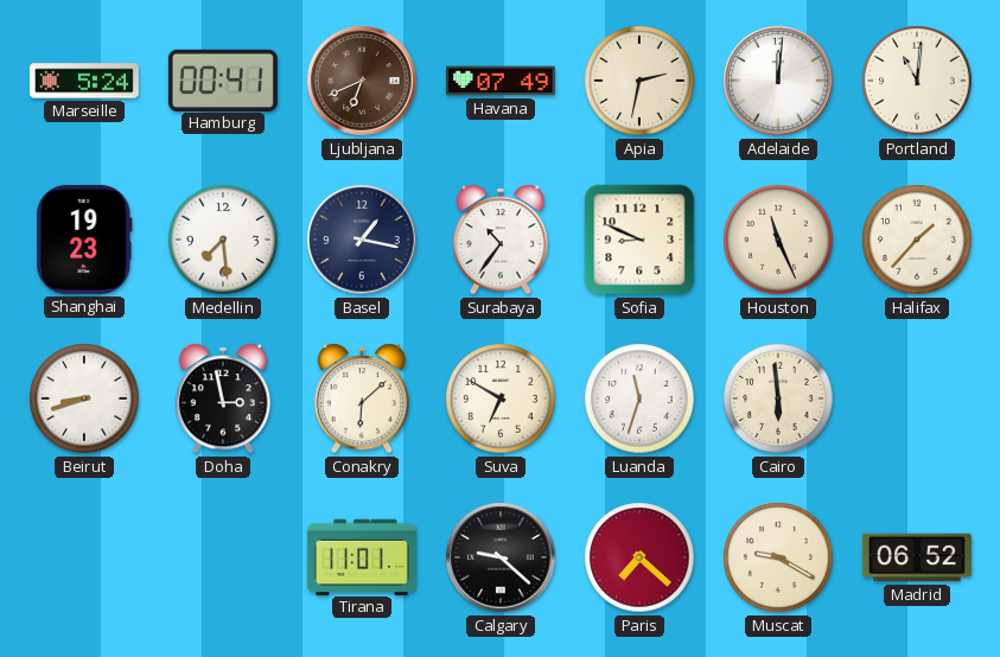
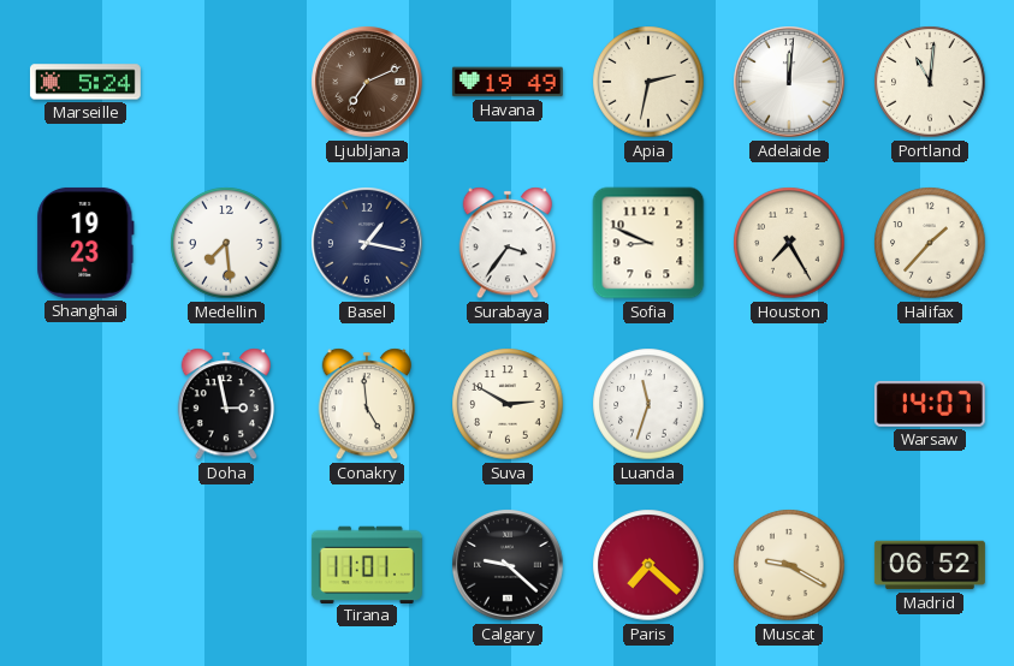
Hamburg: 00:41 -> none (223, 79)
Ljubljana: 6:41 -> 7:11 (367, 82)
Havana: 07:49 -> 19:49 (508, 82)
Surabaya: 10:36 -> 3:36 (506, 243)
Houston: 11:26 -> 7:25 (789, 243)
Beirut: 8:42 -> none (84, 398)
Conakry: 6:08 -> 4:59 (366, 404)
Suva: 6:50 -> 2:50 (508, 404)
Cairo: 5:59 -> none (778, 398)
Warsaw: none -> 14:07 (930, 404)
